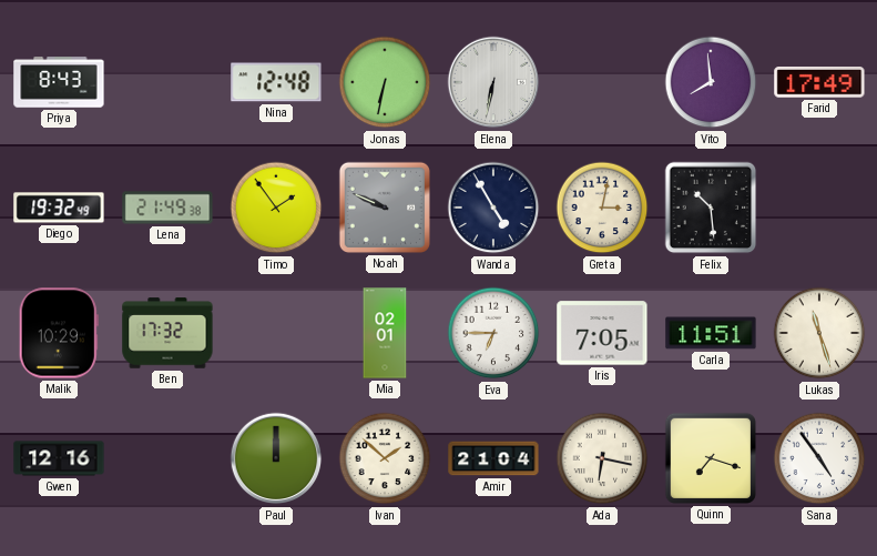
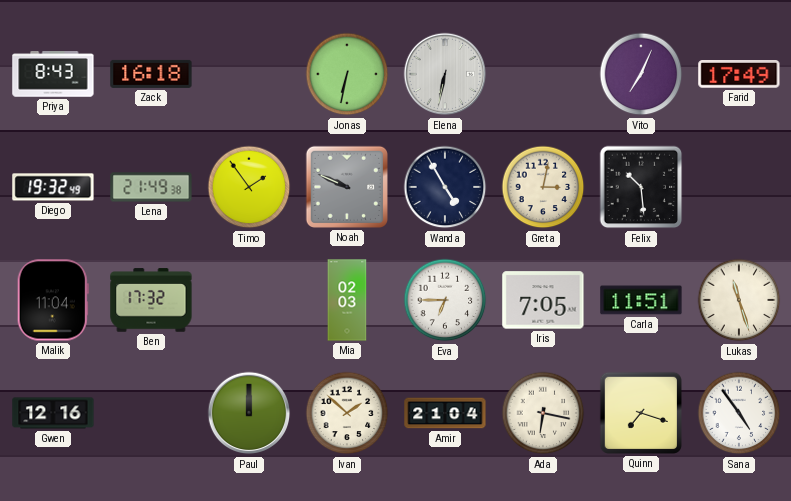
Zack: none -> 16:18 (151, 74)
Nina: 12:48 -> none (276, 82)
Vito: 7:59 -> 7:04 (641, 74)
Malik: 10:29 -> 11:04 (53, 300)
Mia: 02:01 -> 02:03 (347, 300)
